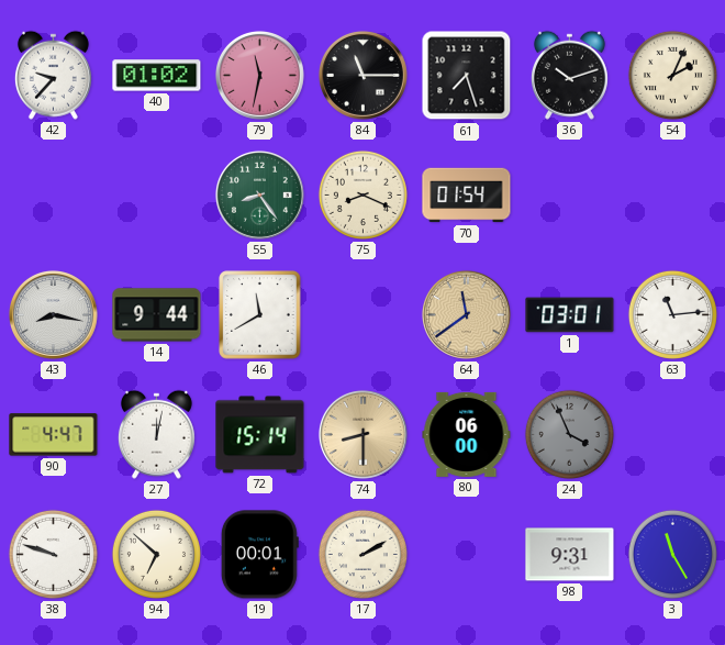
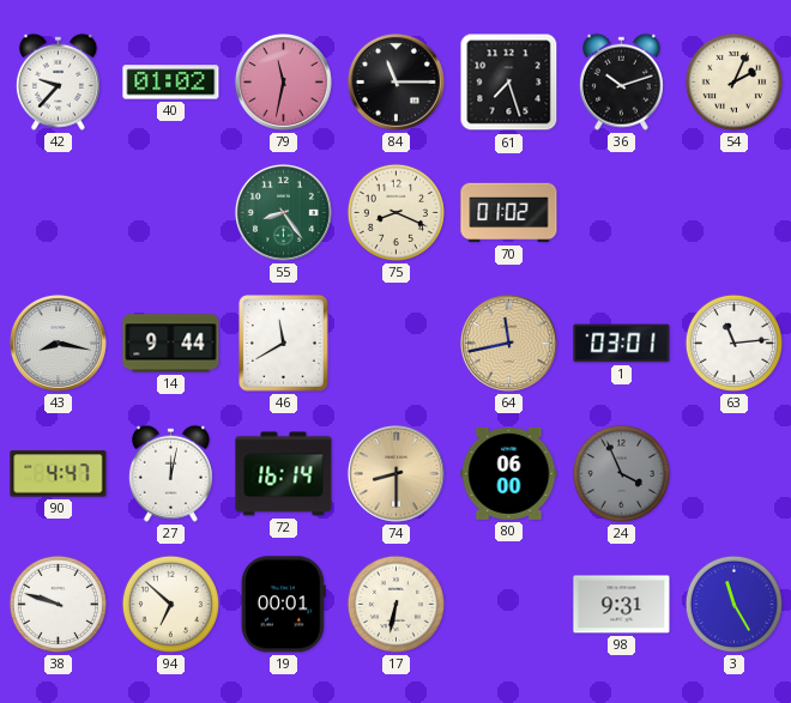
70: 01:54 -> 01:02 (509, 213)
64: 11:39 -> 11:43 (508, 343)
72: 15:14 -> 16:14 (284, 474)
17: 2:10 -> 6:32 (395, 604)
